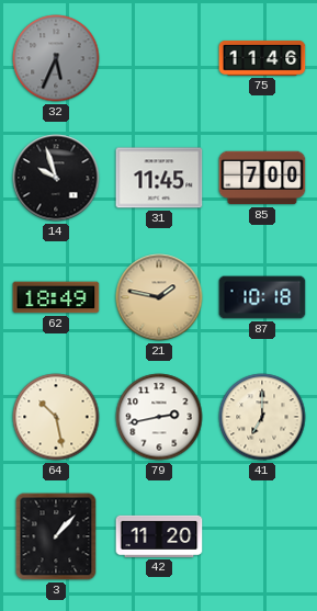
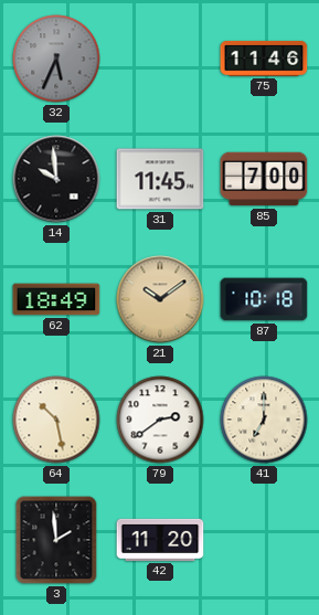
14: 9:57 -> 9:59 (56, 179)
21: 1:47 -> 10:09 (160, 299)
79: 2:43 -> 2:39 (160, 420)
3: 1:07 -> 1:59 (56, 540)
